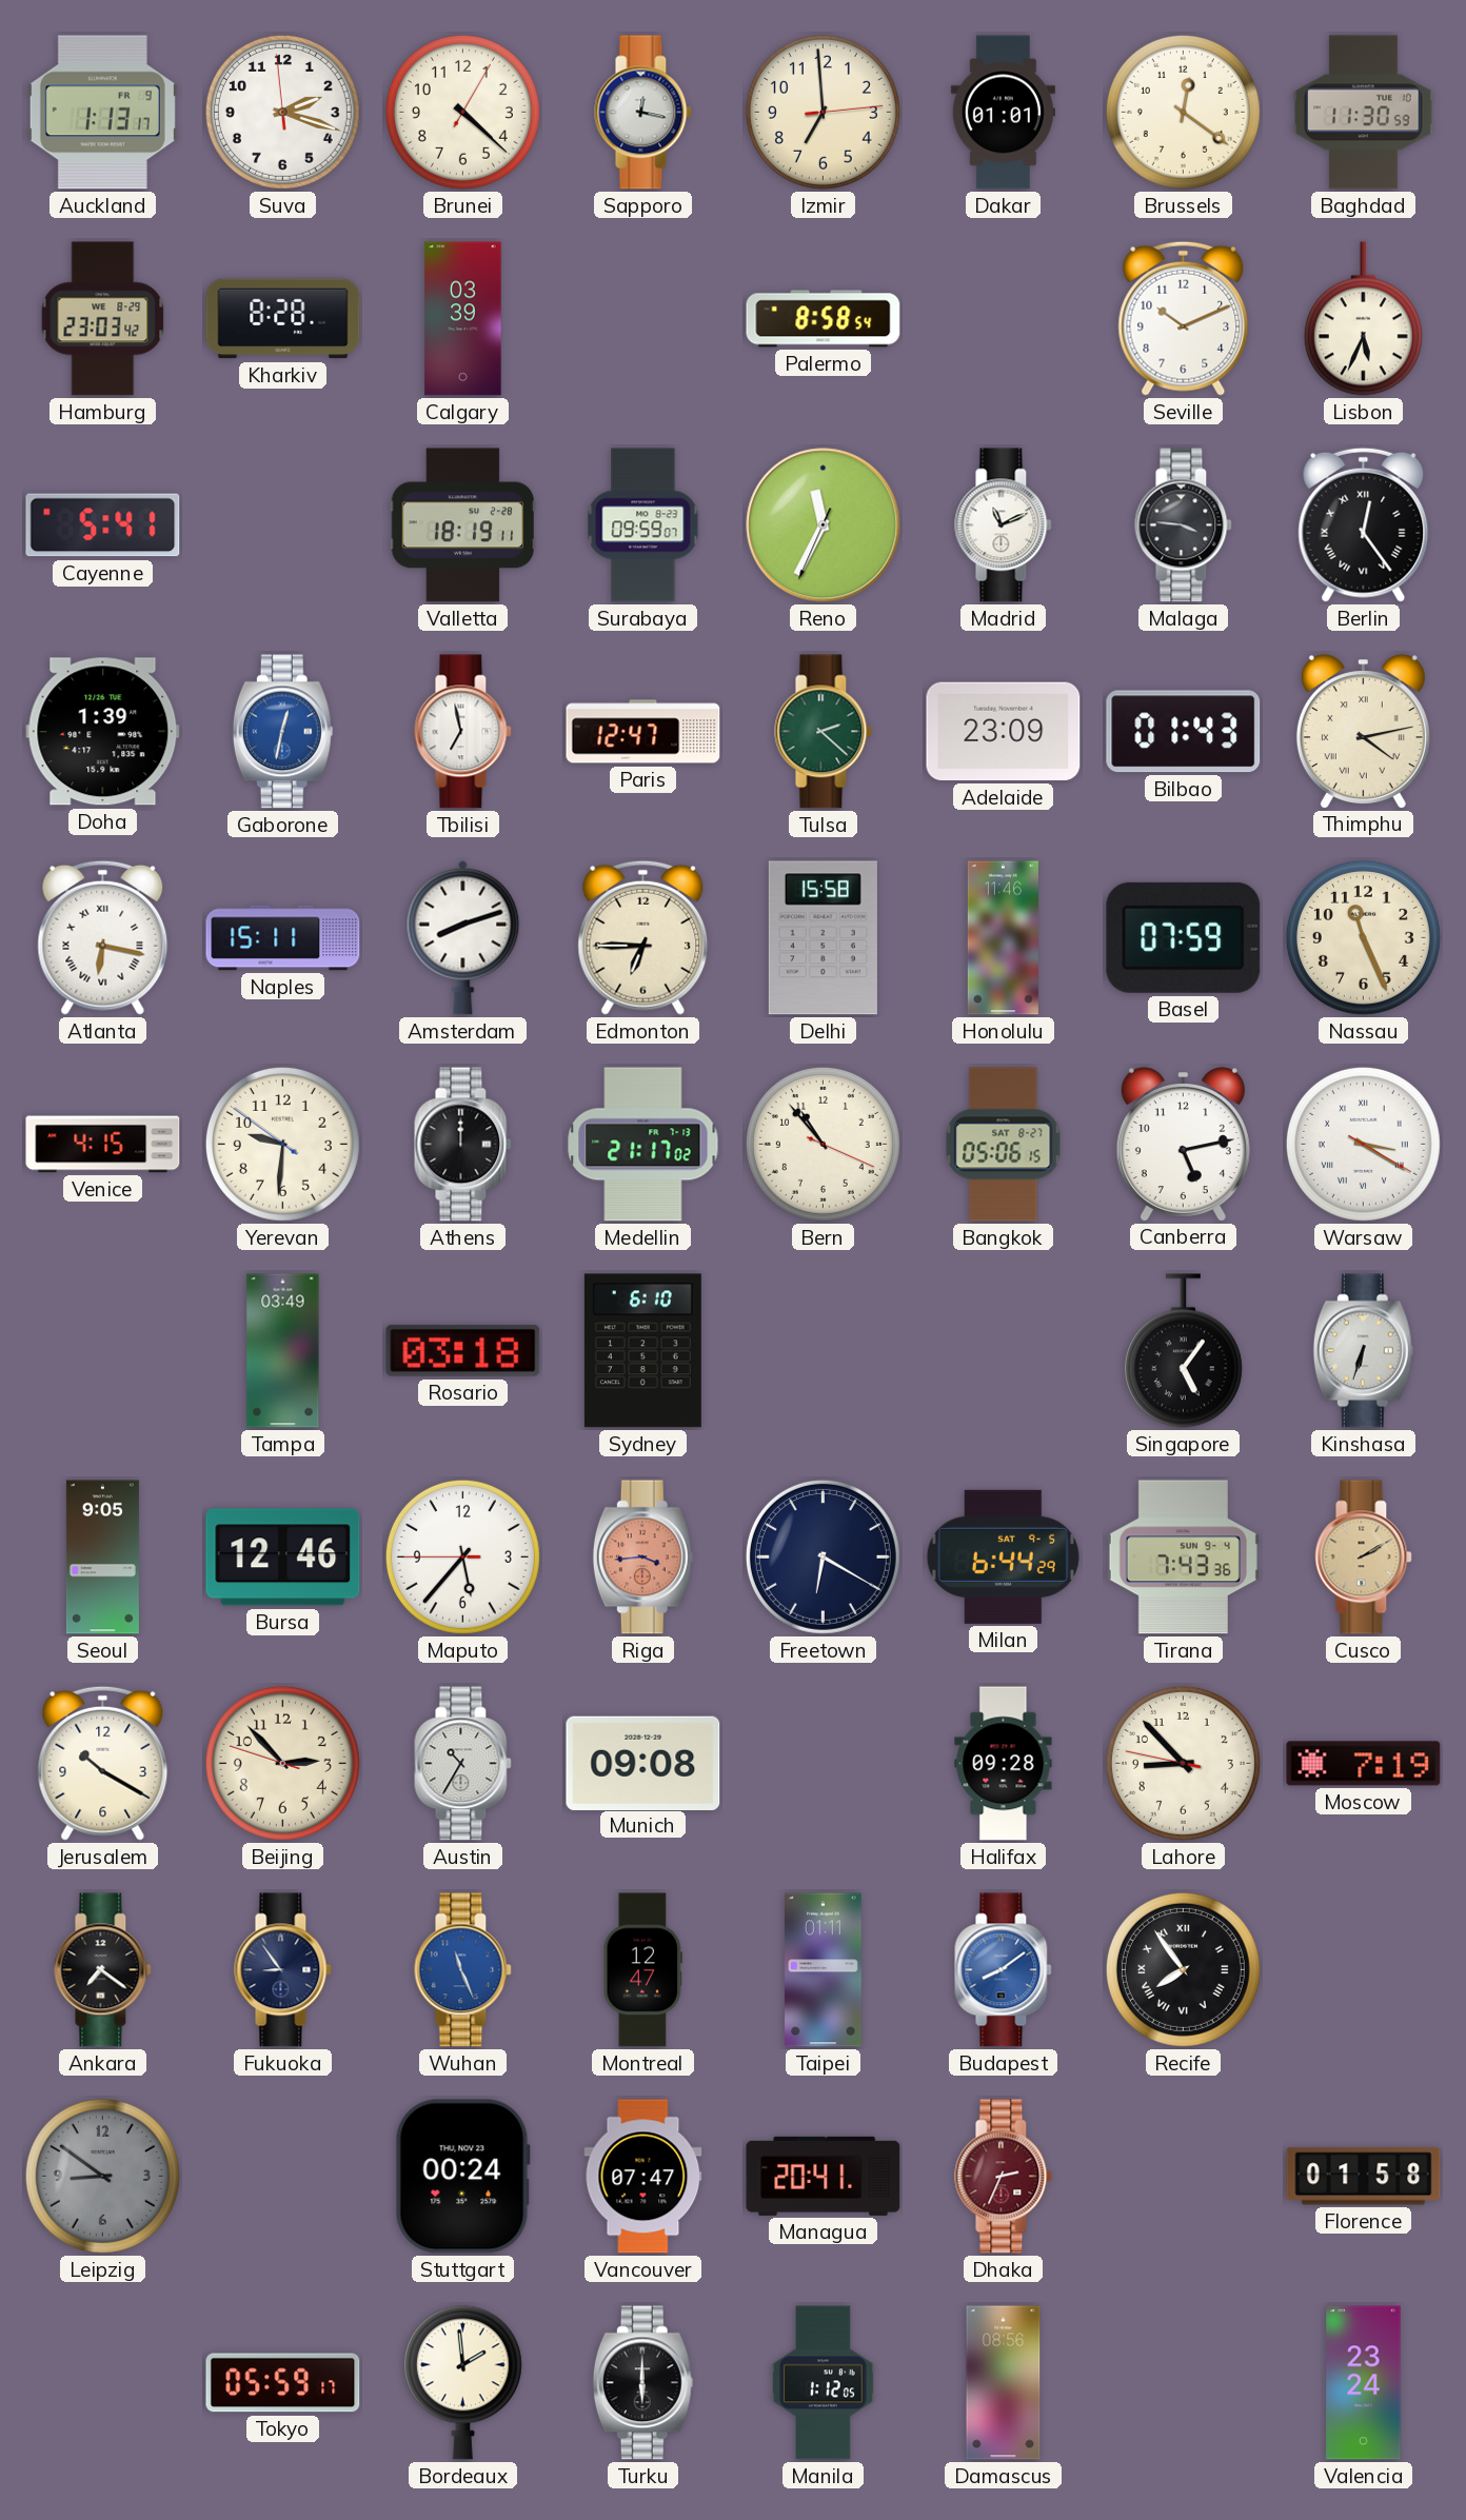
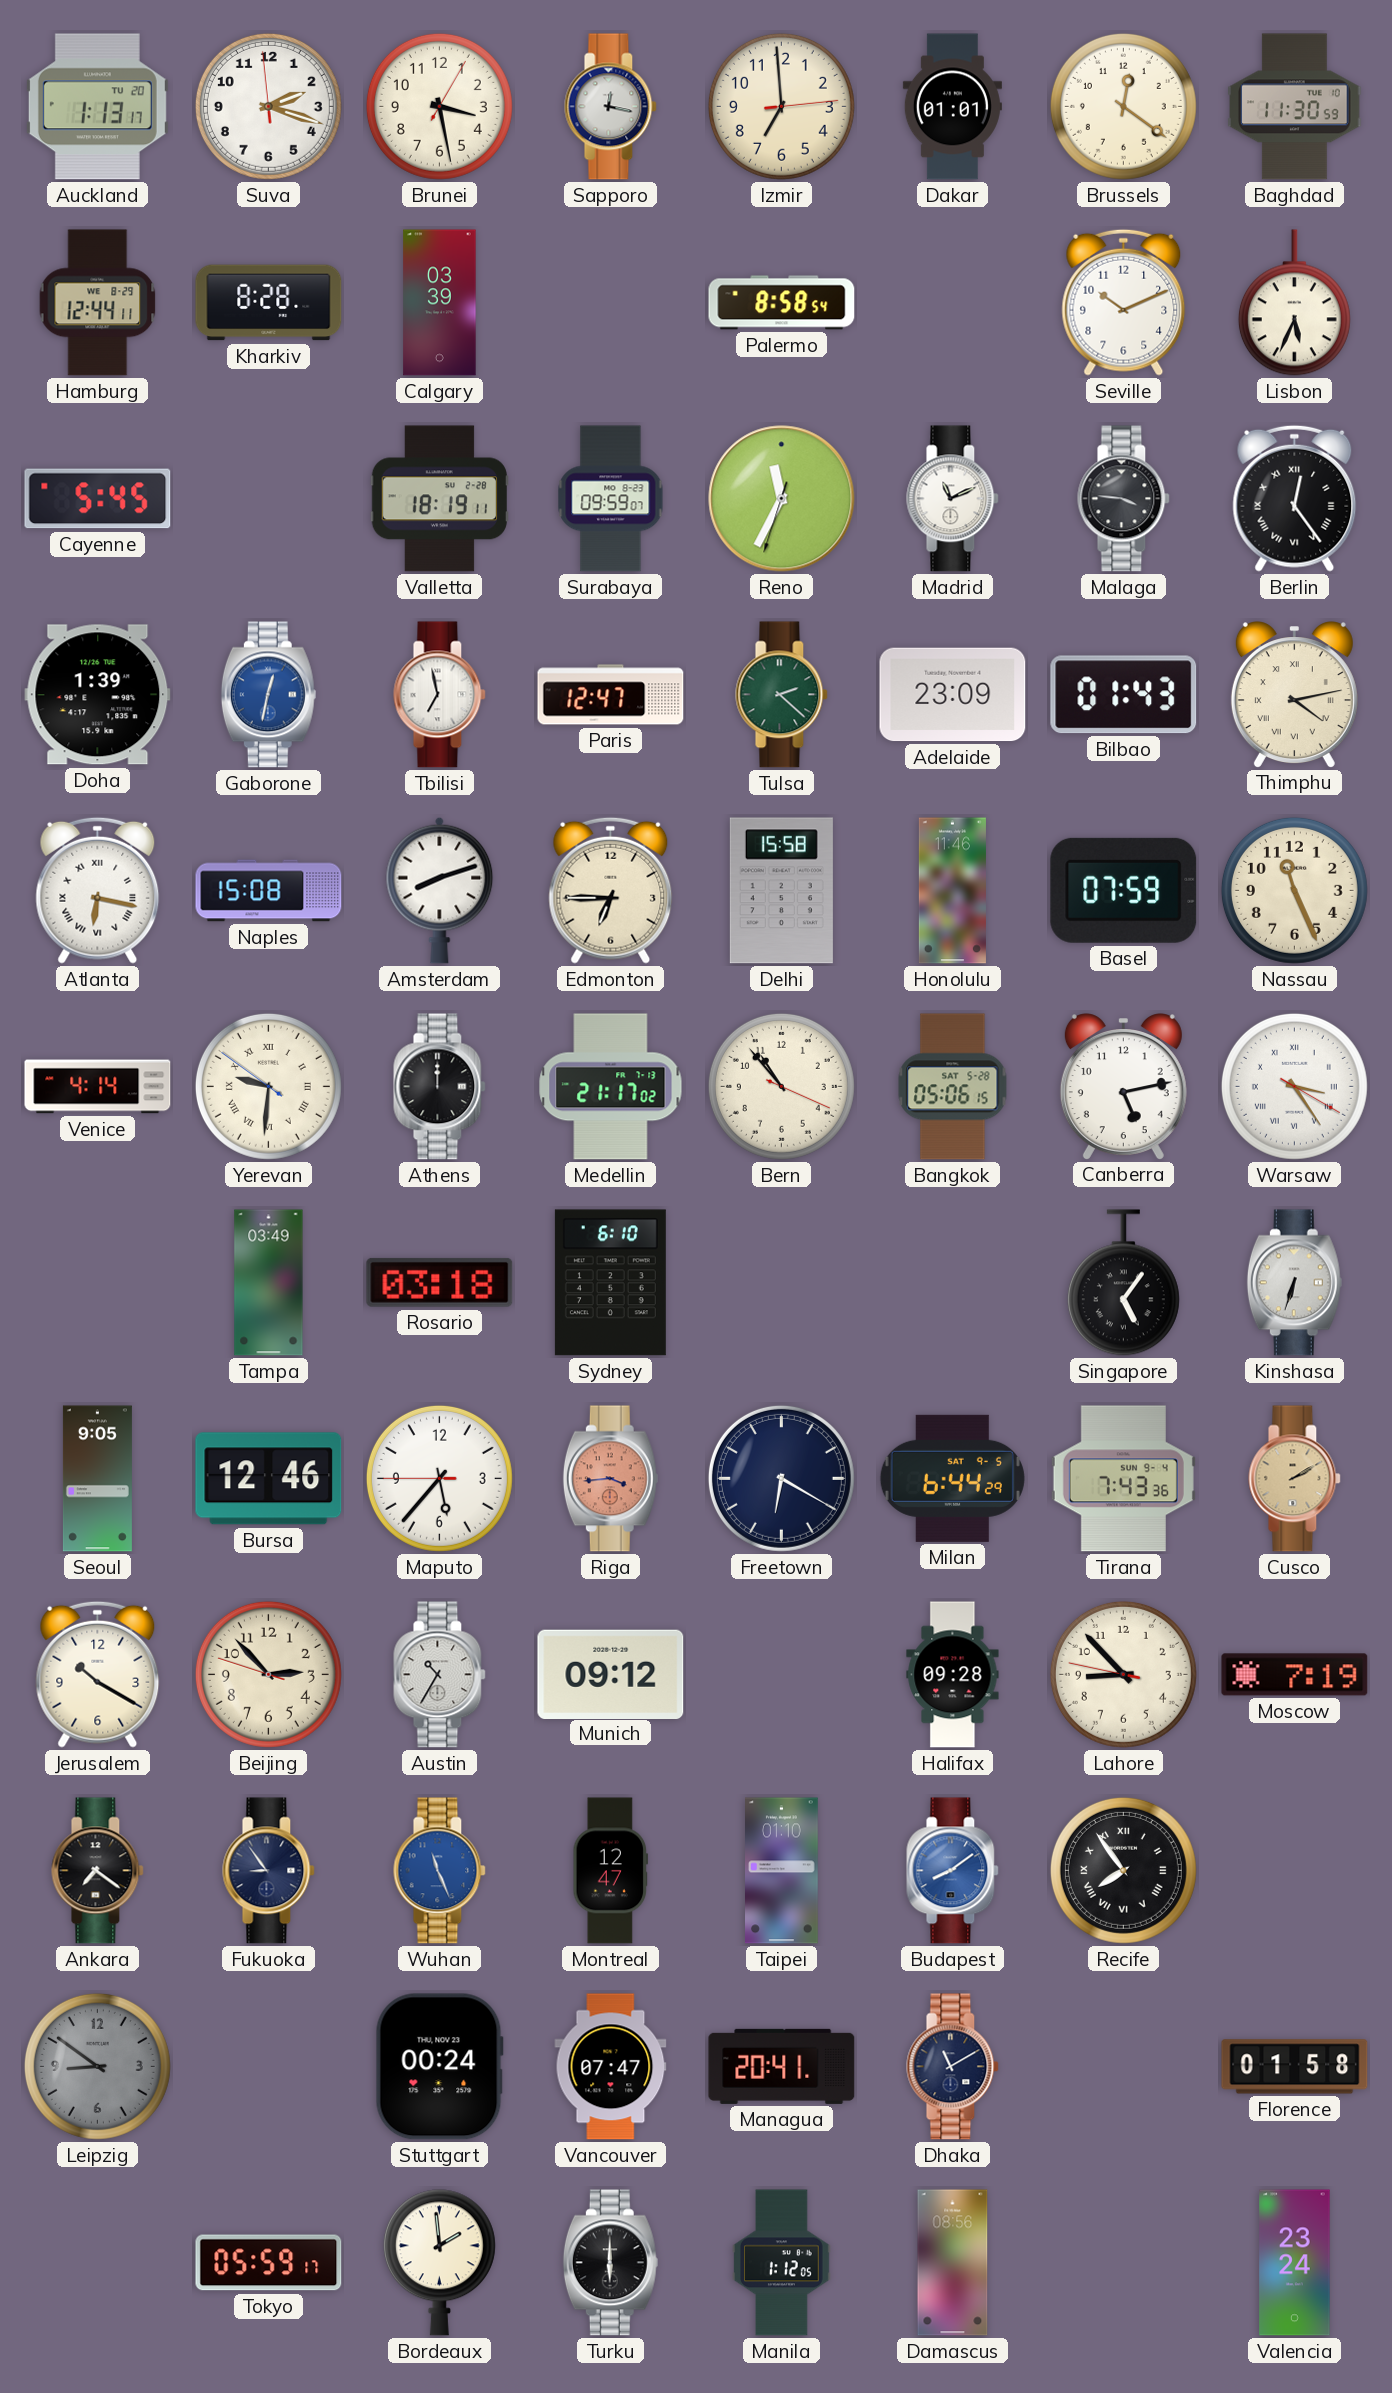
Auckland date: FR 9 -> TU 20 (97, 107)
Brunei: 4:22 -> 3:28 (439, 106)
Hamburg: 23:03 -> 12:44 (98, 303)
Cayenne: 5:41 -> 5:45 (98, 499)
Reno: 11:34:34 -> 11:34:33 (782, 499)
Naples: 15:11 -> 15:08 (269, 891)
Venice: 4:15 -> 4:14 (98, 1087)
Yerevan numerals: Arabic -> Roman (268, 1086)
Bangkok date: SAT 8-27 -> SAT 5-28 (953, 1087)
Warsaw: 3:20 -> 3:24 (1294, 1086)
Munich: 09:08 -> 09:12 (611, 1674)
Taipei: 01:11 -> 01:10 (782, 1871)
Dhaka: 2:34 -> 11:10 (953, 2067)
Dhaka dial: burgundy -> navy (953, 2067)
